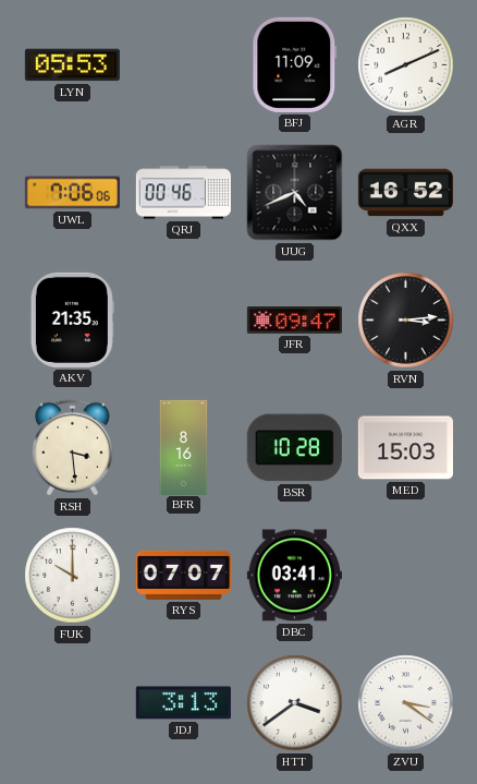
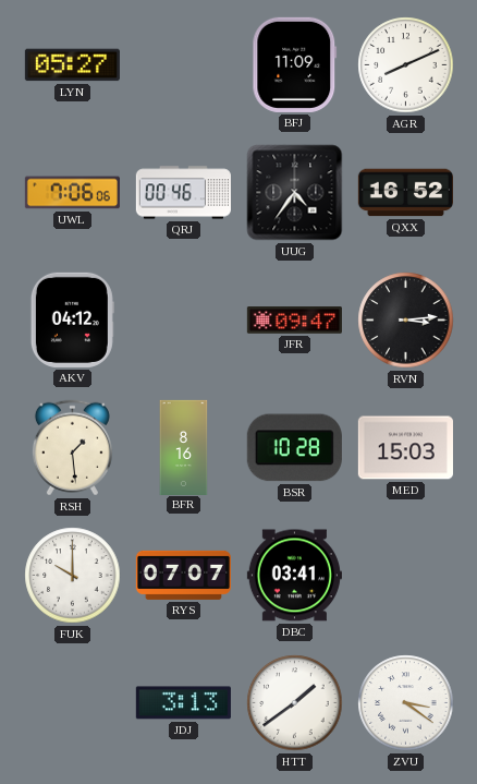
LYN: 05:53 -> 05:27 (72, 65)
UUG: 4:41 -> 4:36 (295, 193)
AKV: 21:35 -> 04:12 (72, 319)
RSH: 3:29 -> 1:29 (72, 448)
HTT: 3:39 -> 1:39 (295, 703)
